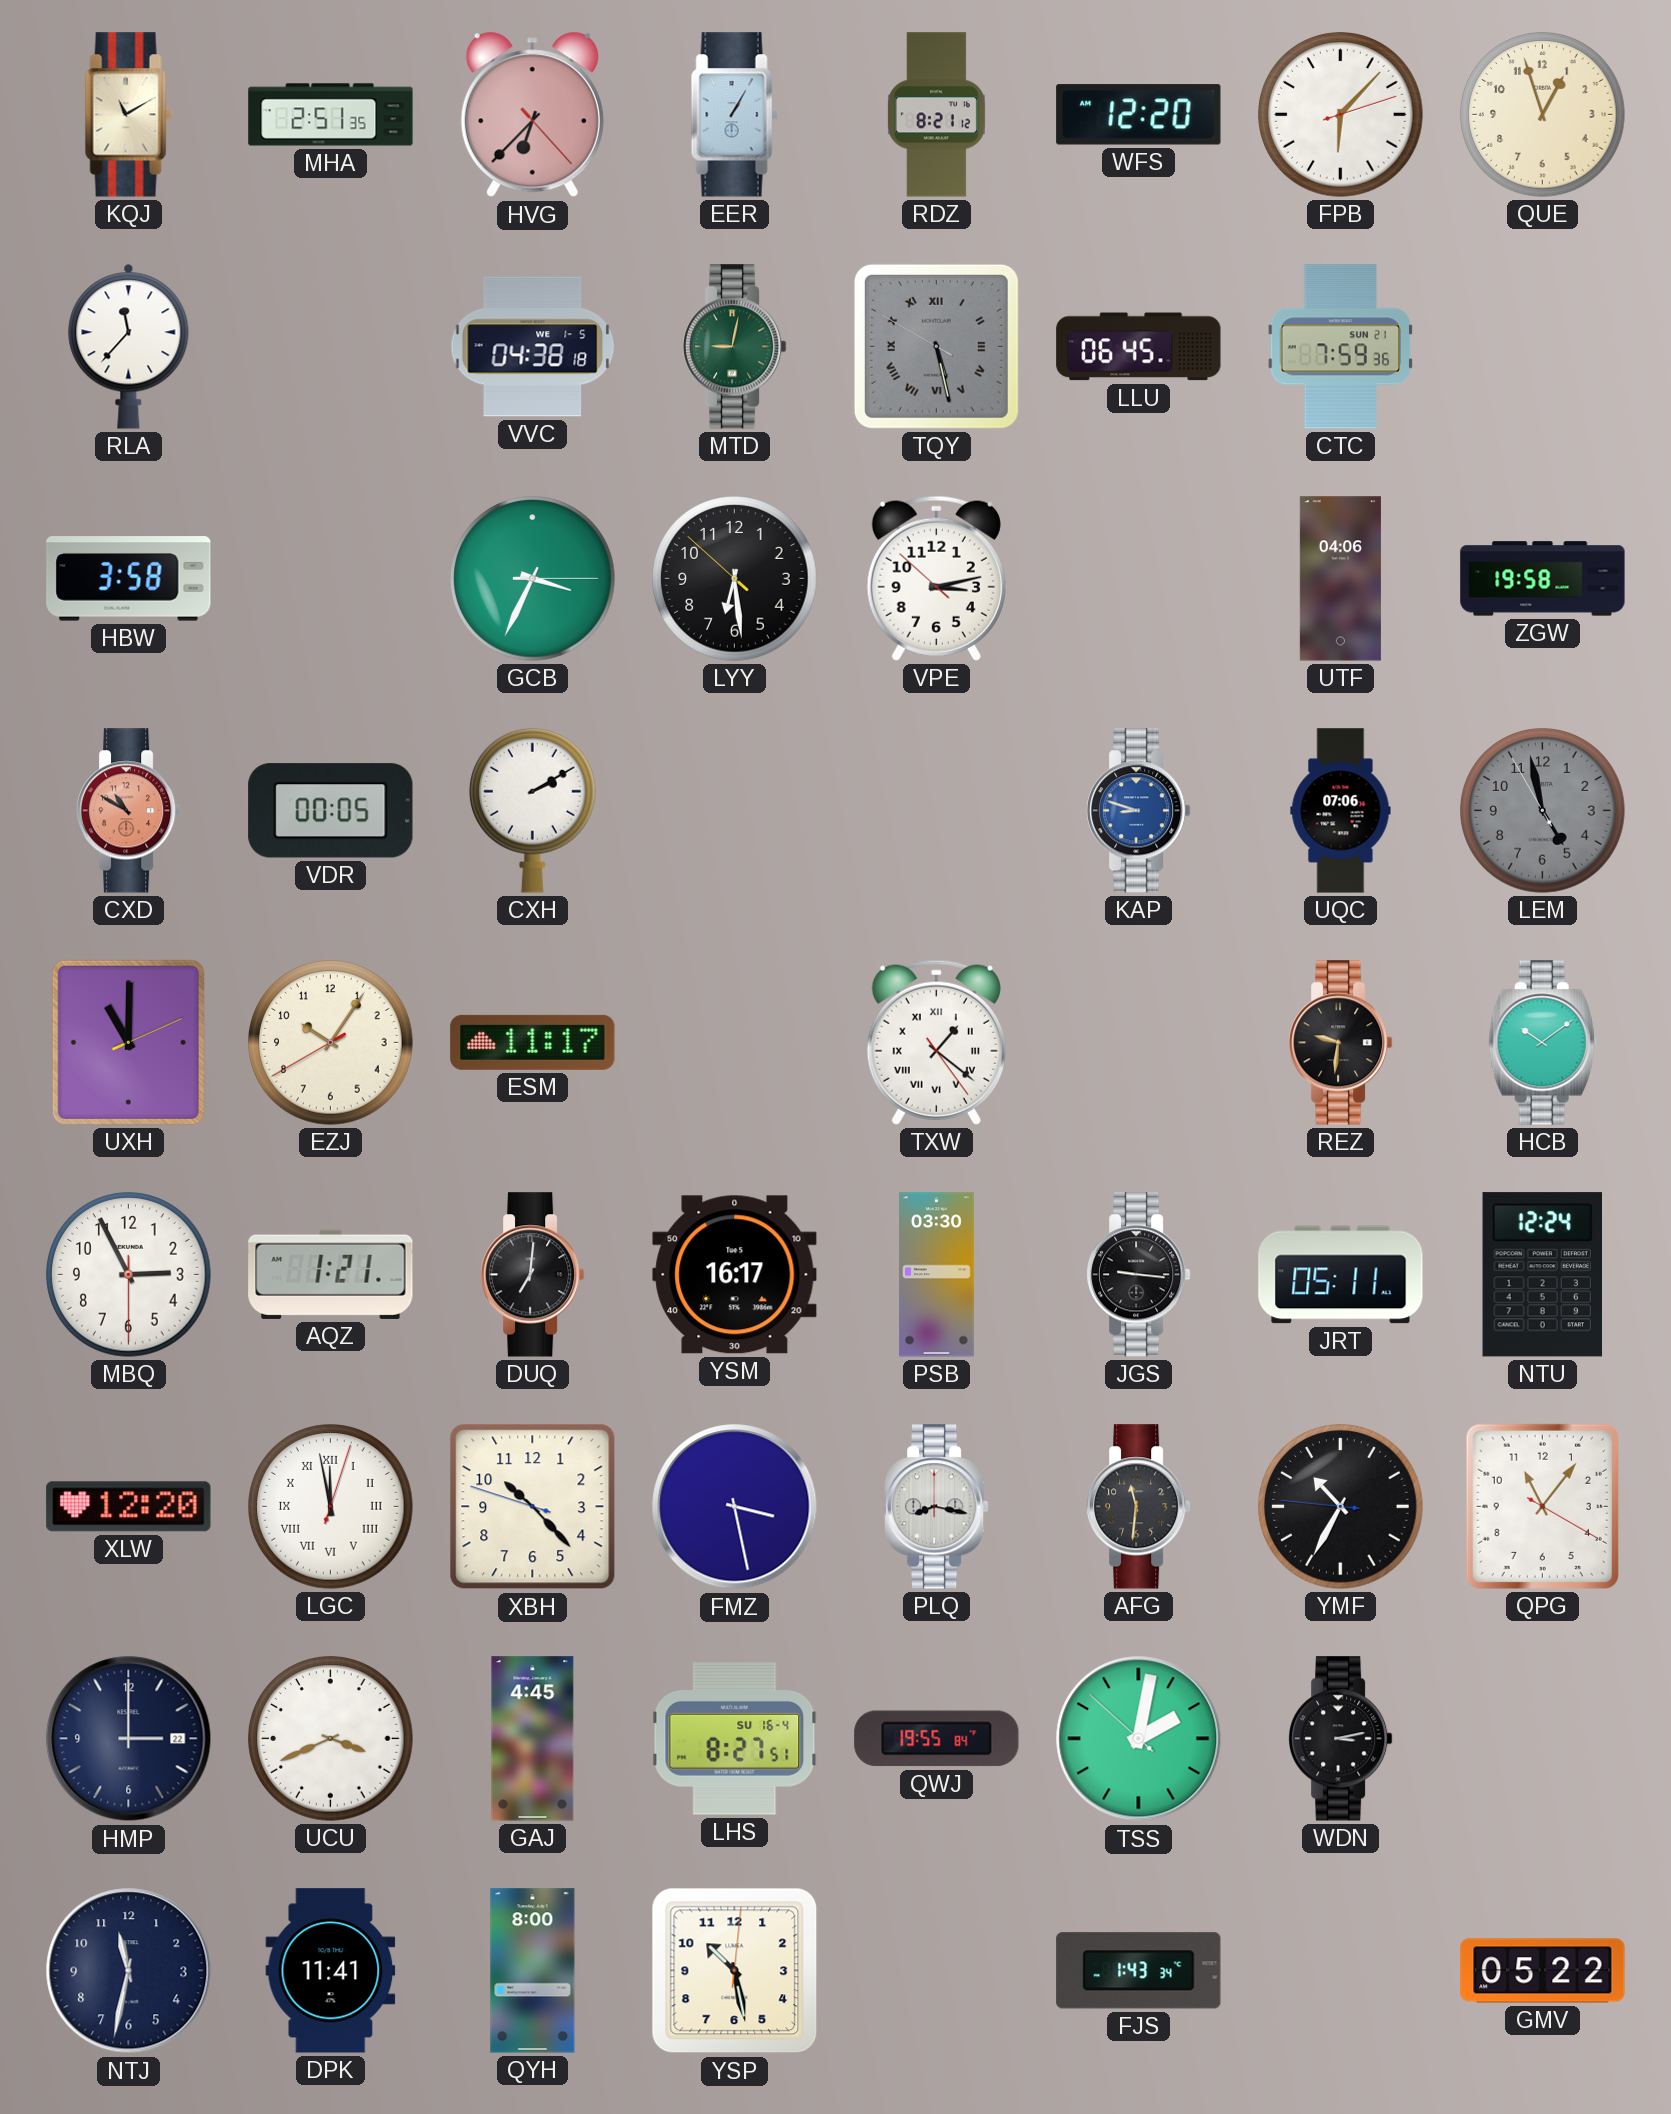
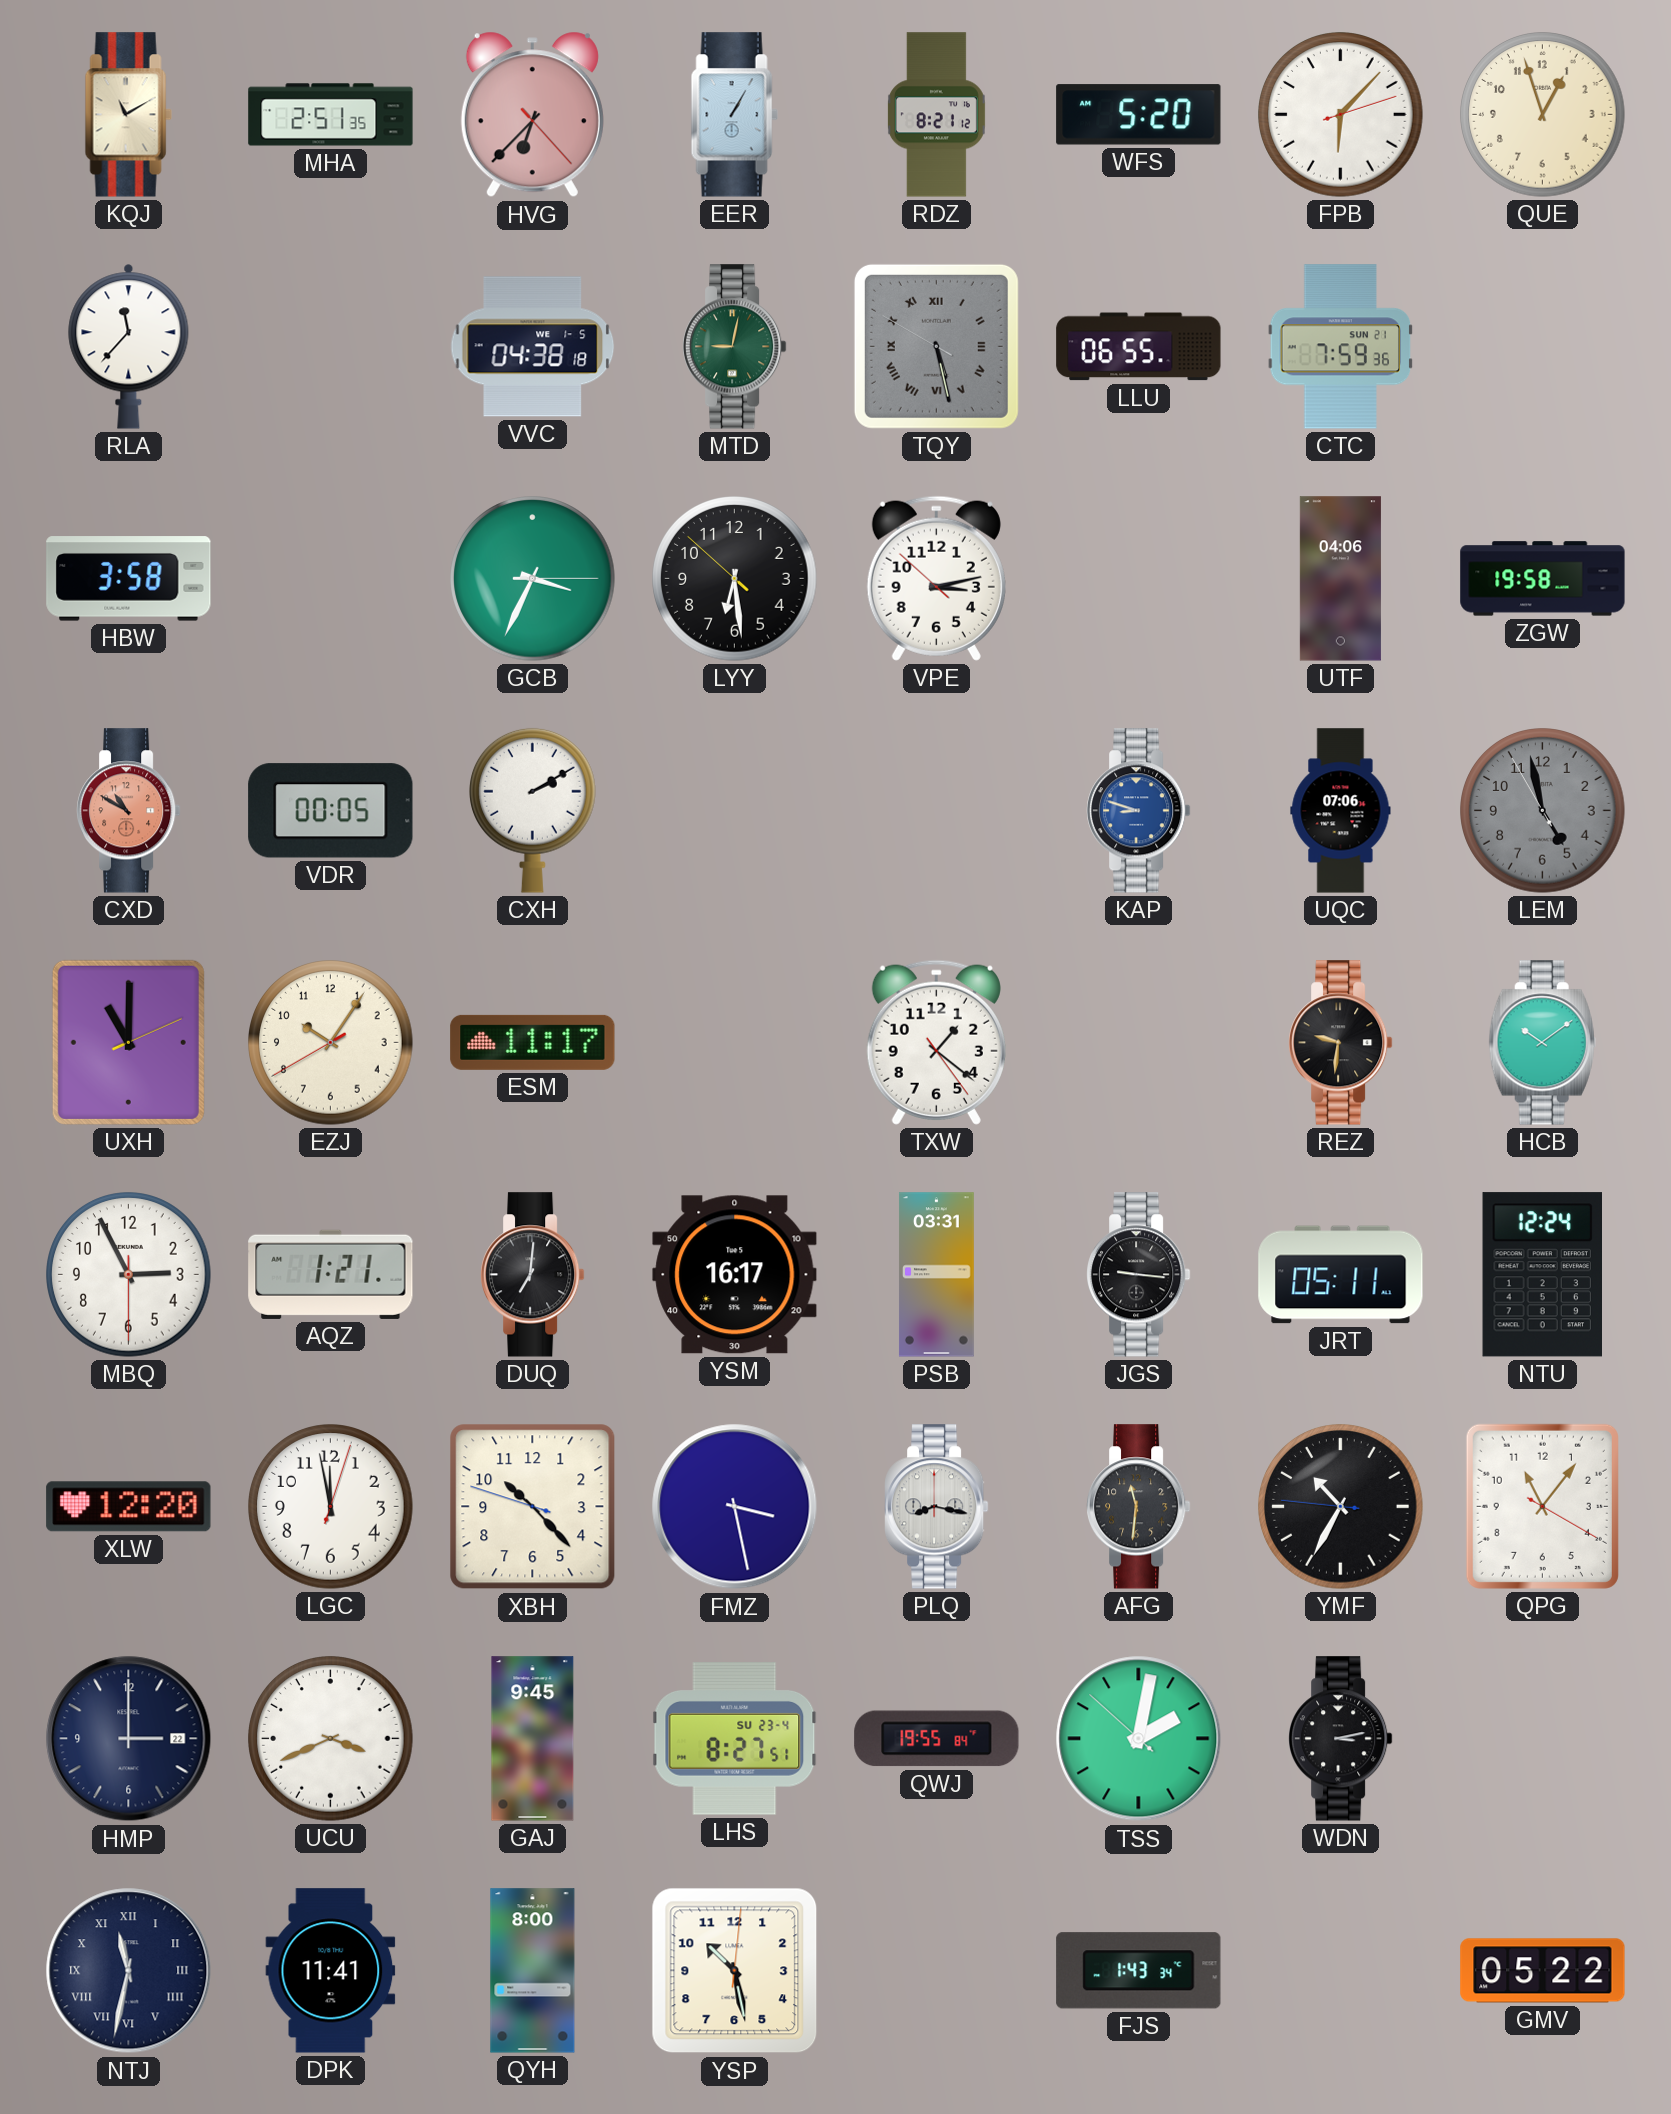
WFS: 12:20 -> 5:20 (1139, 115)
LLU: 06:45 -> 06:55 (1139, 347)
TXW numerals: Roman -> Arabic (936, 1042)
PSB: 03:30 -> 03:31 (936, 1275)
LGC numerals: Roman -> Arabic (331, 1507)
GAJ: 4:45 -> 9:45 (533, 1739)
LHS date: SU 16-4 -> SU 23-4 (735, 1739)
NTJ numerals: Arabic -> Roman (129, 1971)
